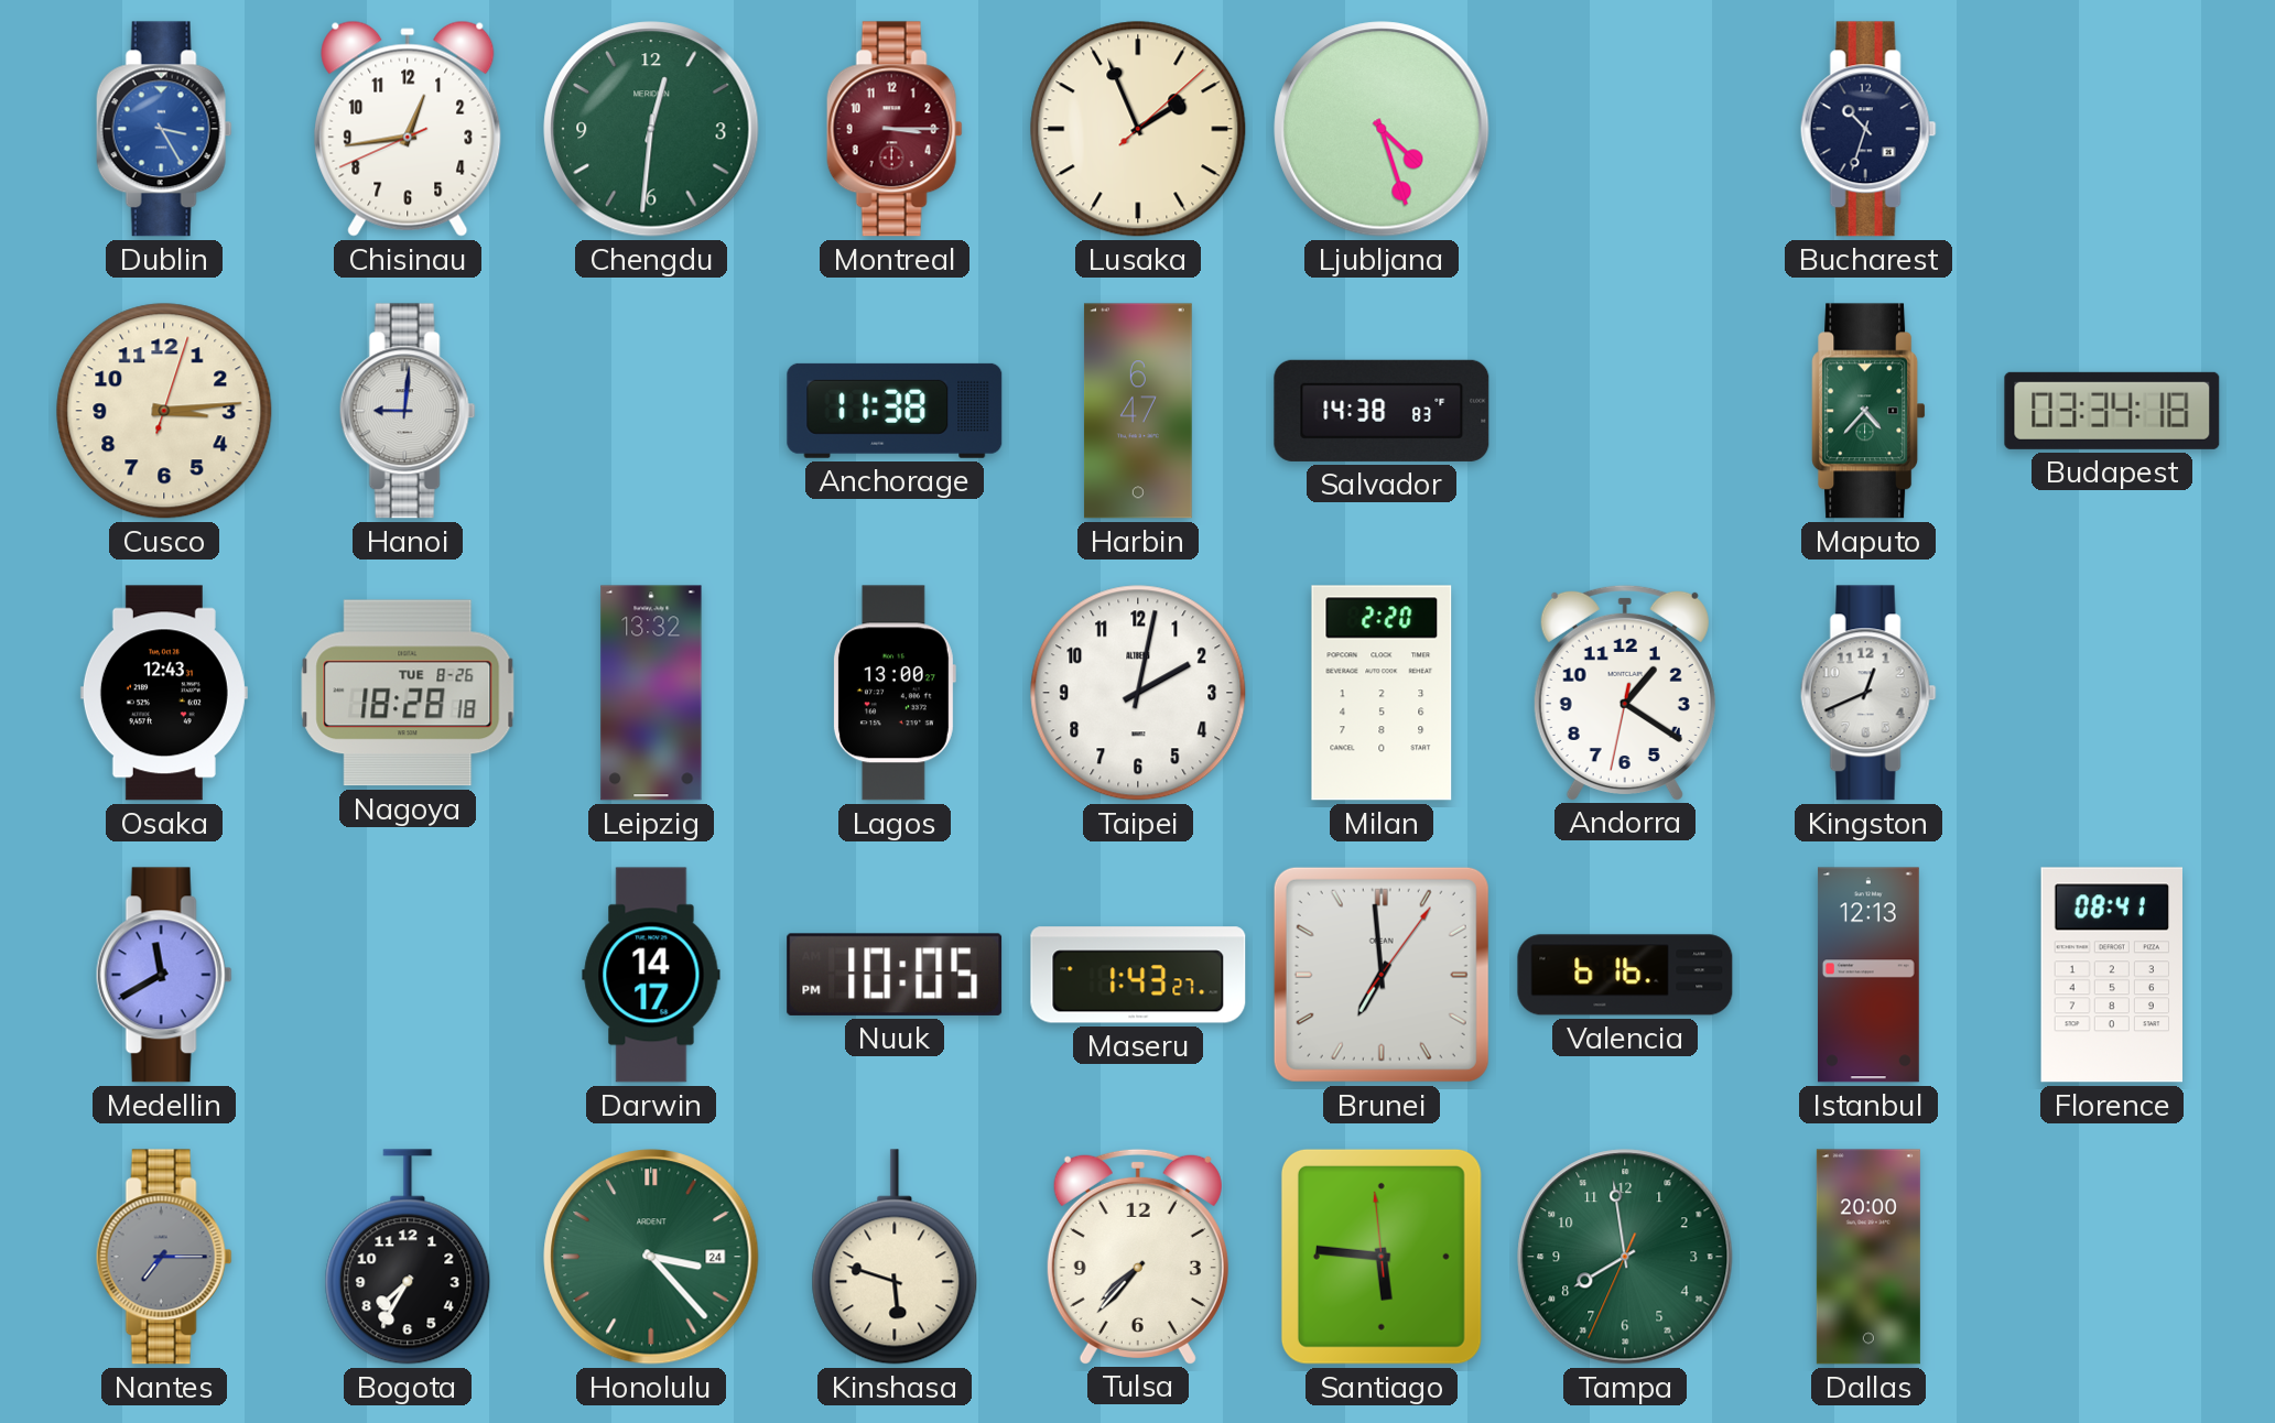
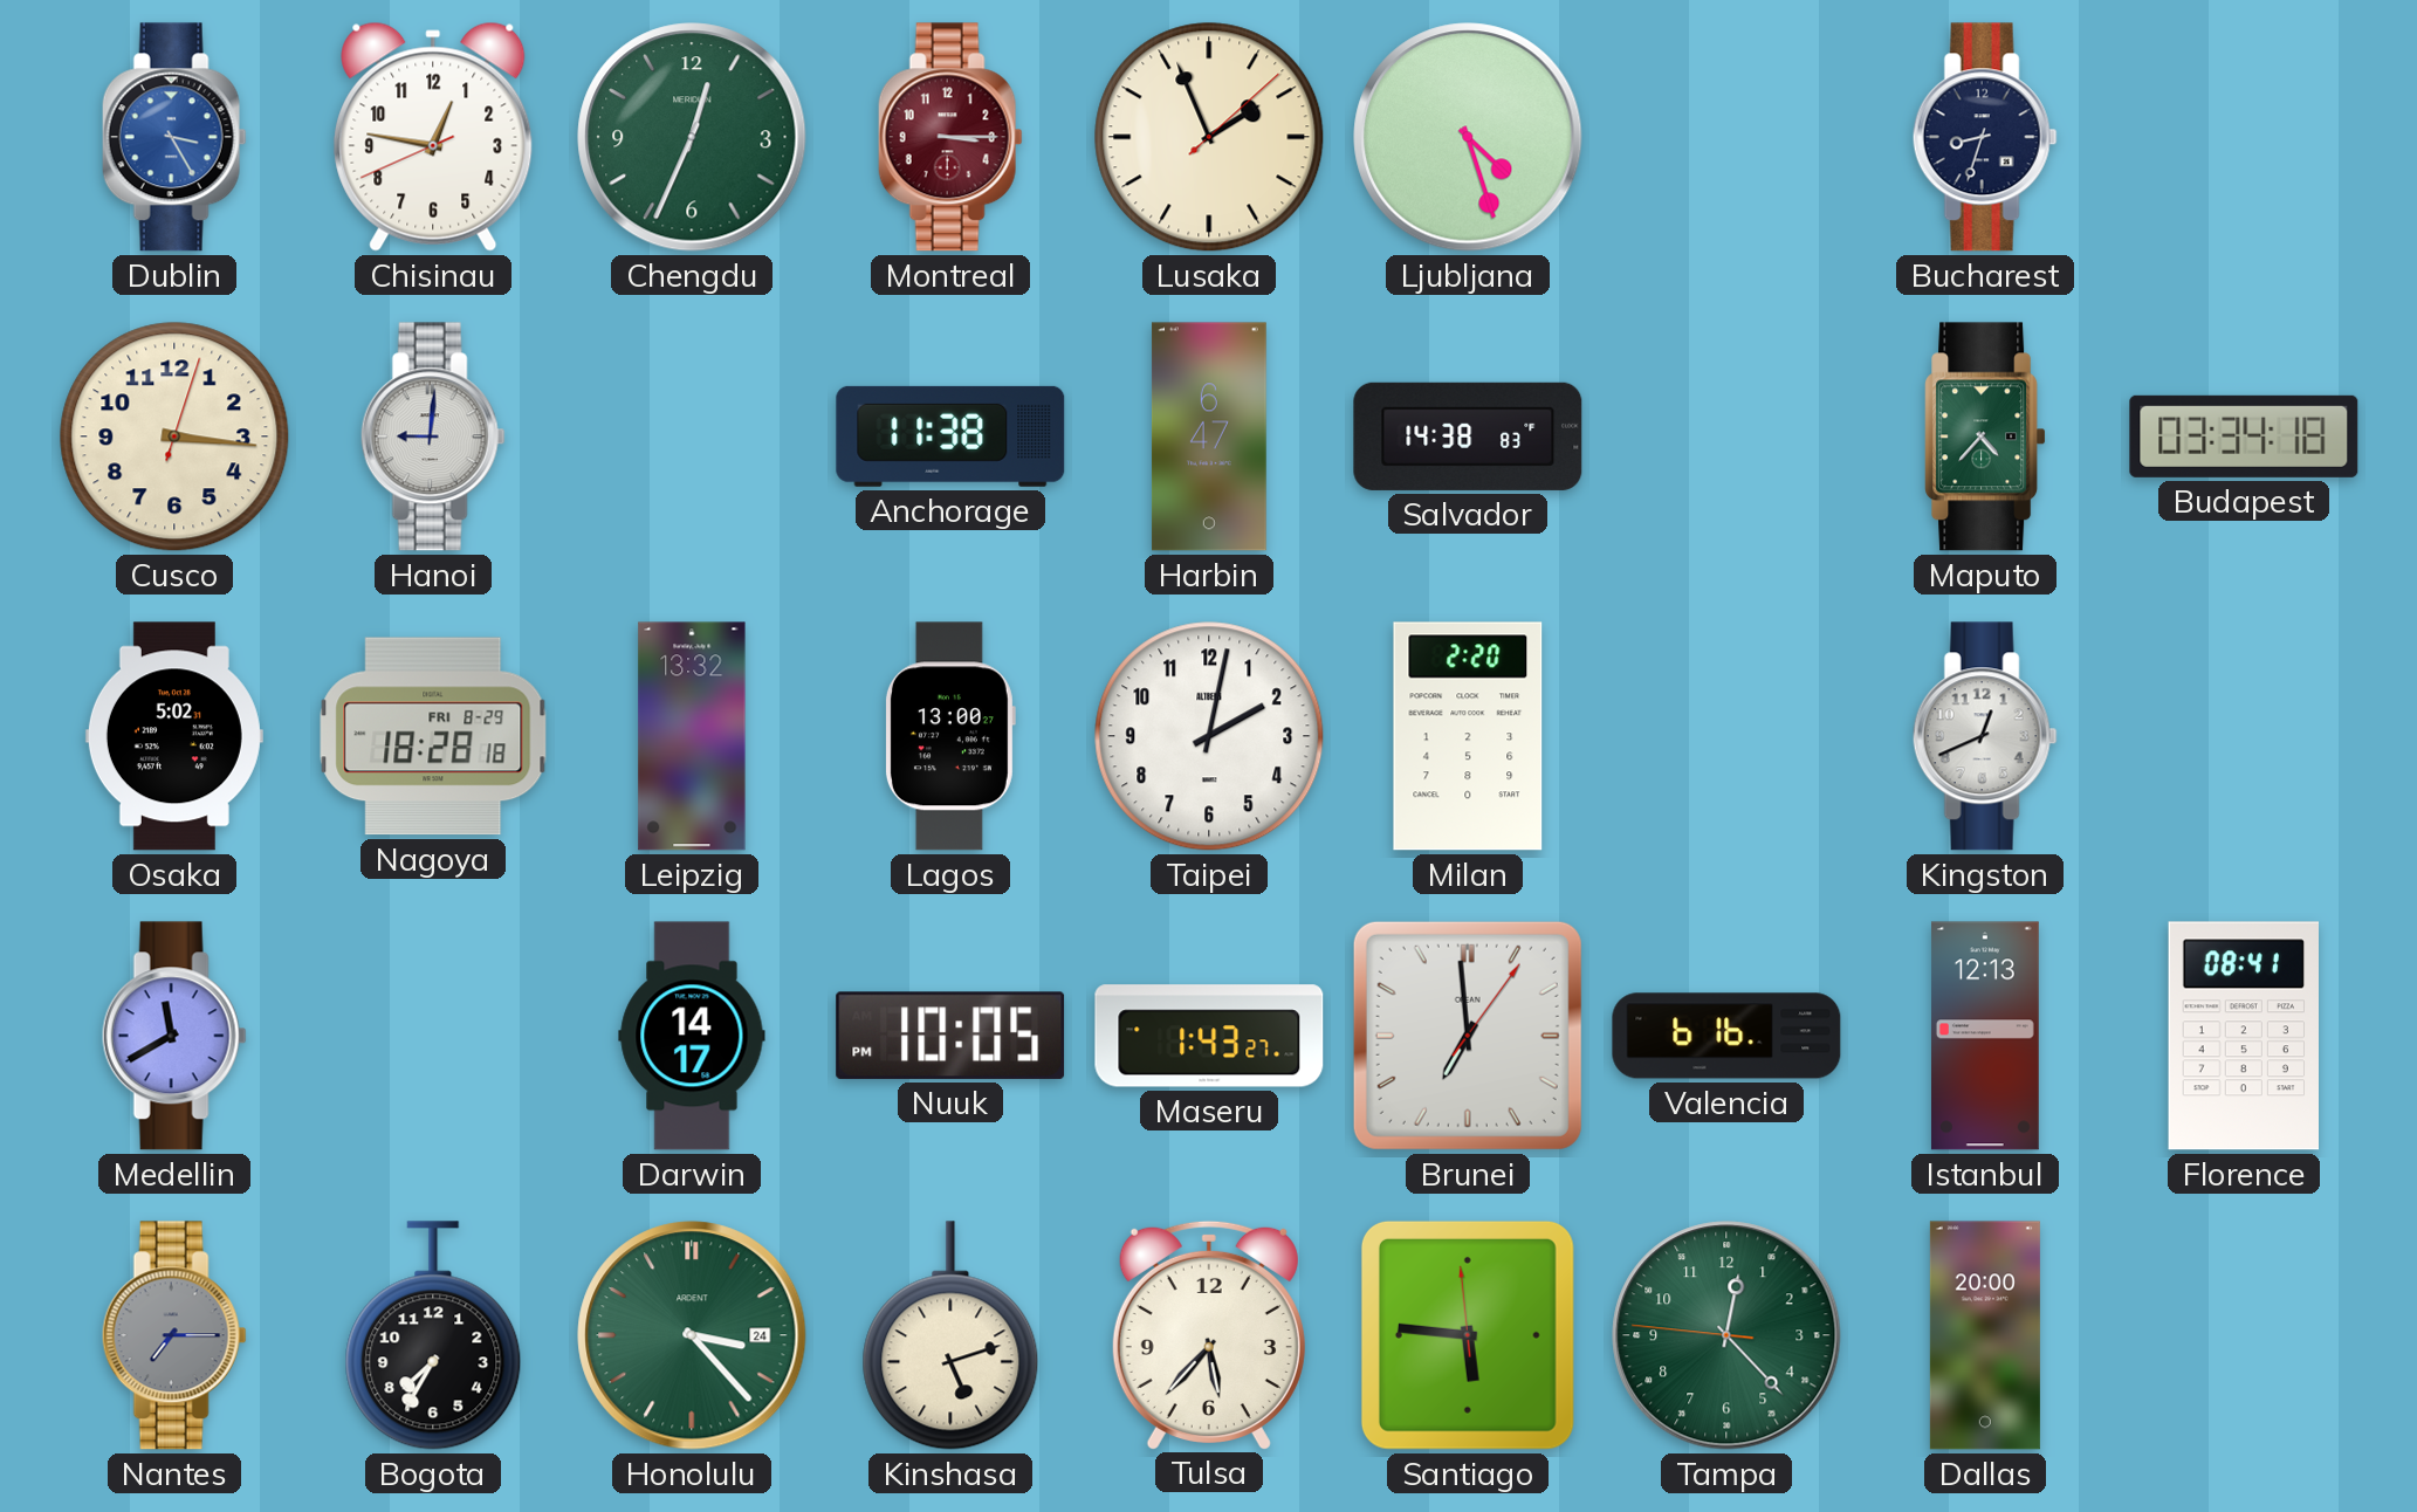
Chisinau: 12:43 -> 12:46 (433, 137)
Chengdu: 12:31 -> 12:34 (692, 137)
Bucharest: 10:33 -> 8:33 (1985, 137)
Cusco: 3:14 -> 3:16 (174, 437)
Osaka: 12:43 -> 5:02 (174, 736)
Nagoya date: TUE 8-26 -> FRI 8-29 (433, 736)
Andorra: 1:20 -> none (1625, 692)
Kinshasa: 5:48 -> 5:12 (950, 1335)
Tulsa: 7:37 -> 5:37 (1209, 1334)
Tampa: 7:58 -> 12:22 (1726, 1335)
